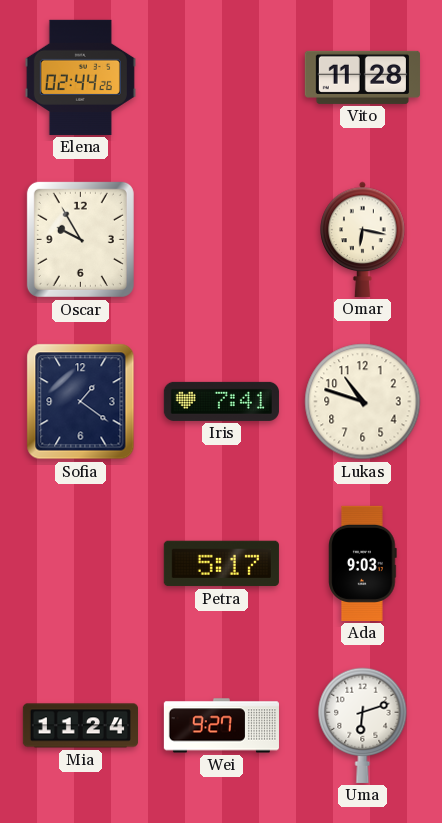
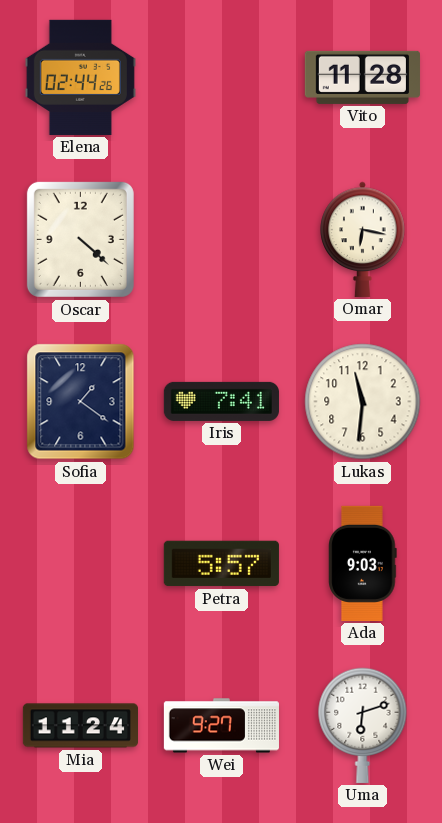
Oscar: 9:55 -> 4:22 (80, 239)
Lukas: 10:48 -> 11:31 (363, 402)
Petra: 5:17 -> 5:57 (221, 564)
